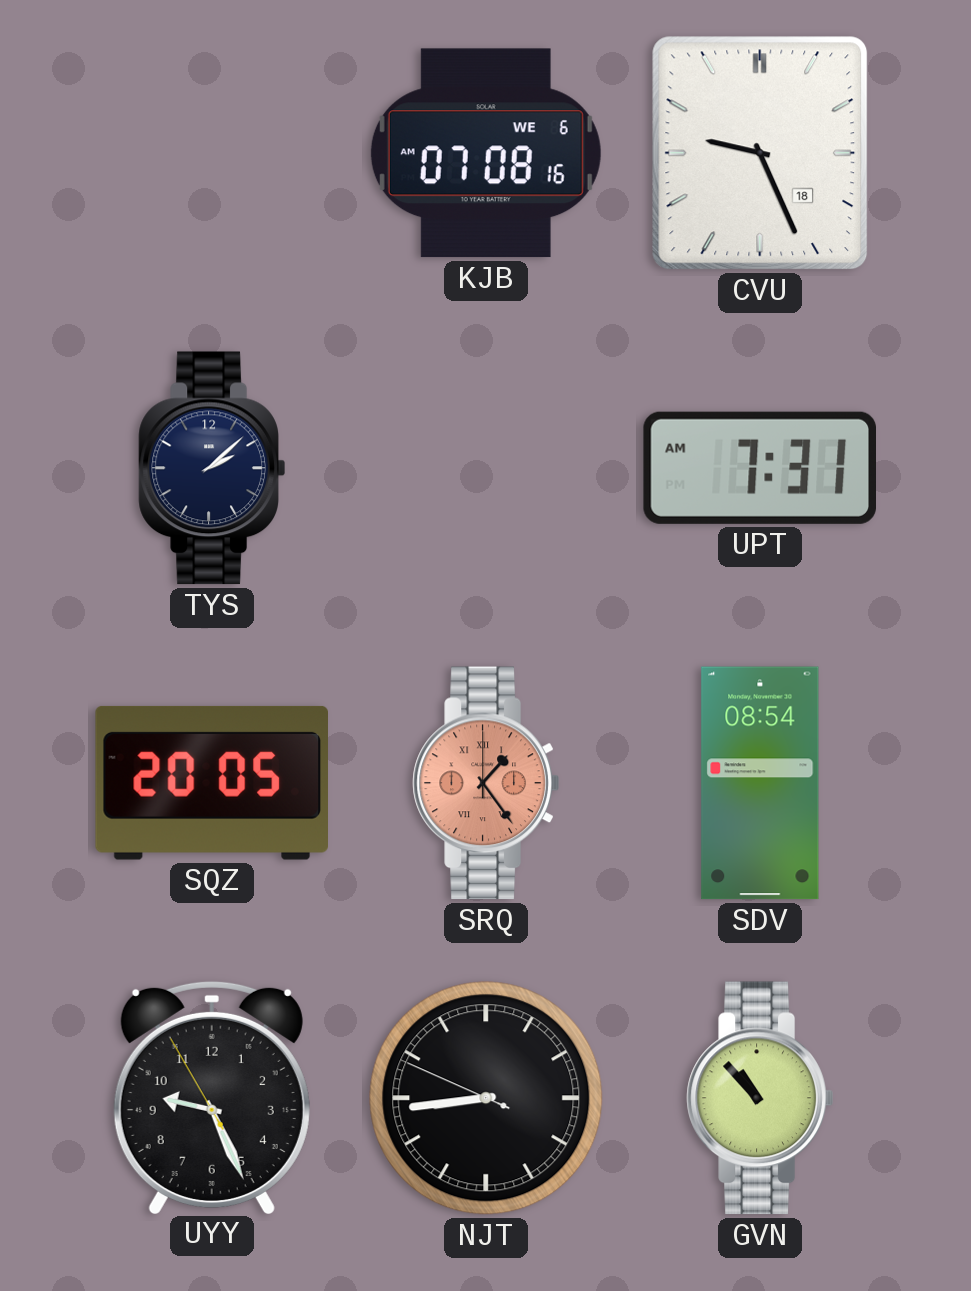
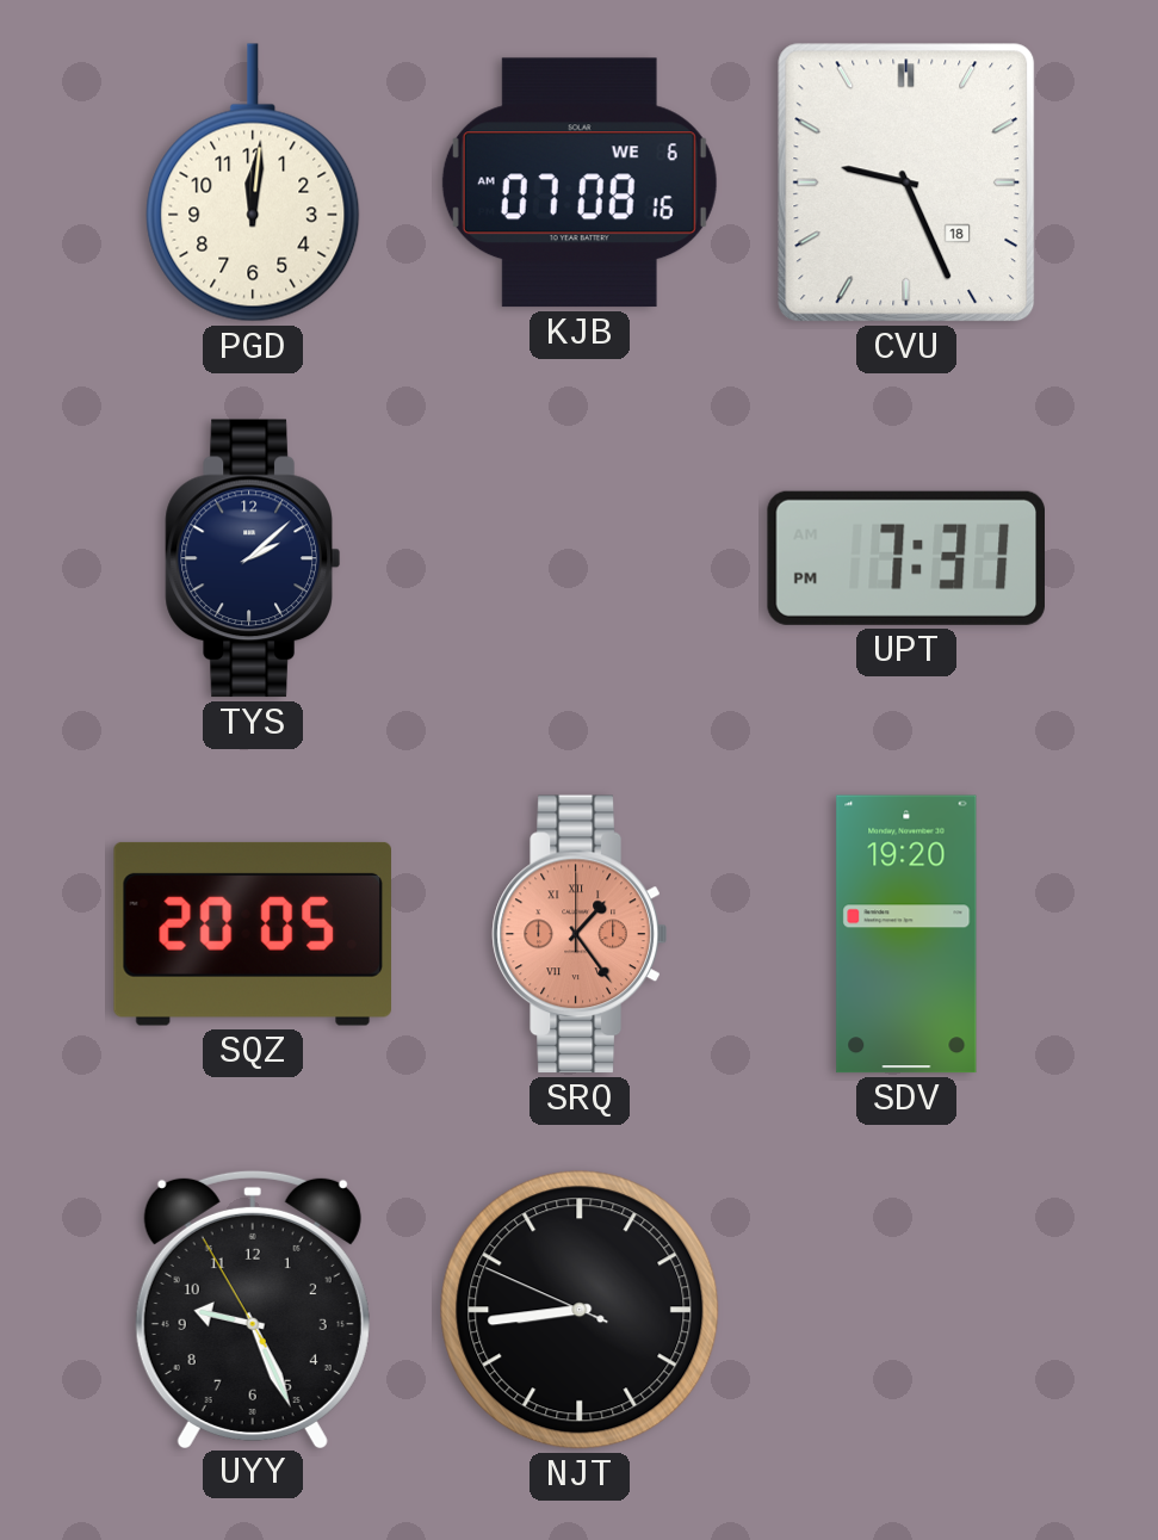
PGD: none -> 12:01 (253, 183)
UPT: 7:31 AM -> 7:31 PM (905, 558)
SDV: 08:54 -> 19:20 (906, 934)
GVN: 10:53 -> none (760, 1098)
